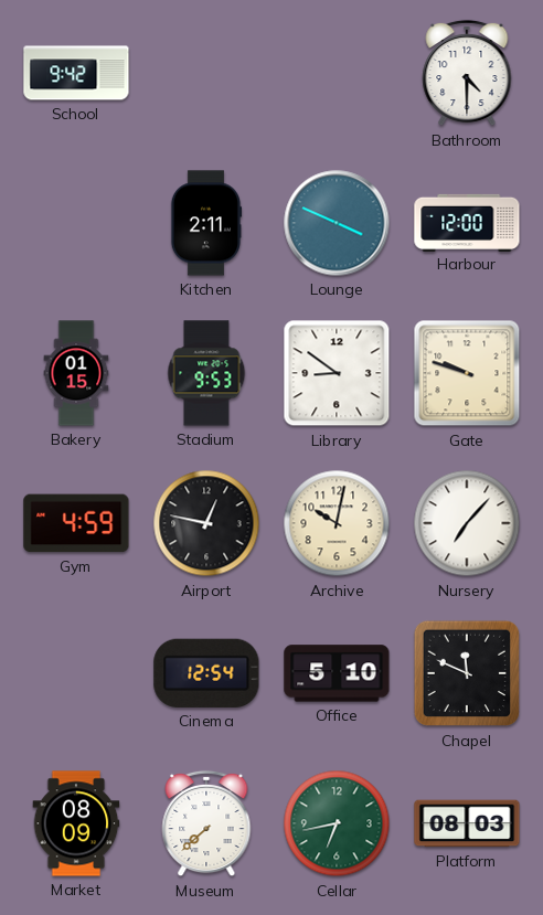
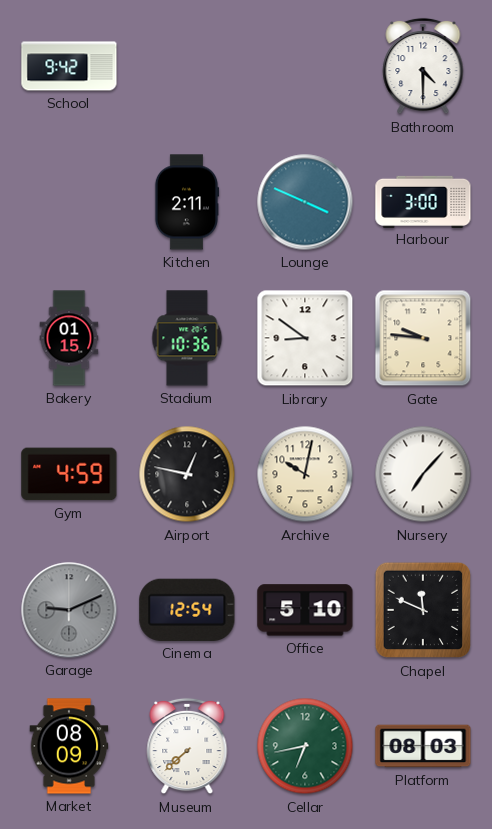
Harbour: 12:00 -> 3:00 (423, 201)
Stadium: 9:53 -> 10:36 (187, 338)
Gate: 9:48 -> 9:46 (423, 338)
Garage: none -> 9:11 (69, 610)
